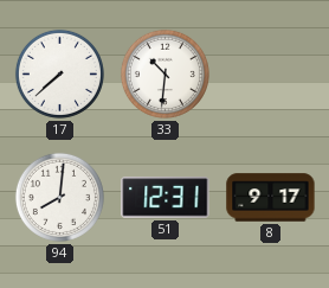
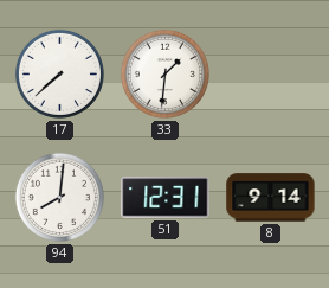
33: 10:31 -> 1:31 (164, 73)
8: 9:17 -> 9:14 (271, 198)
